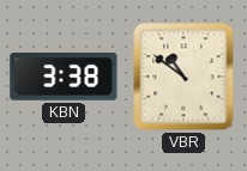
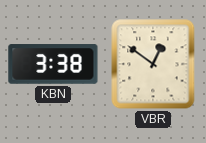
VBR: 10:51 -> 12:51 (153, 64)
